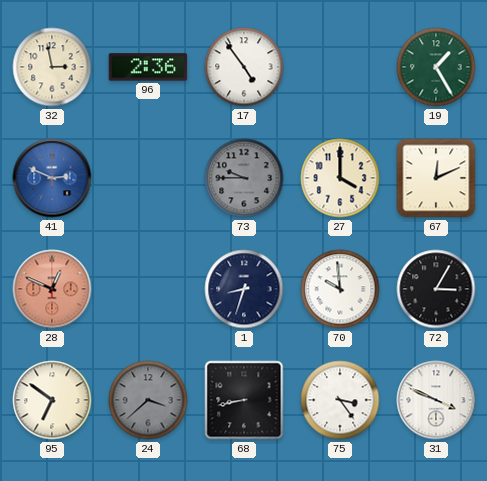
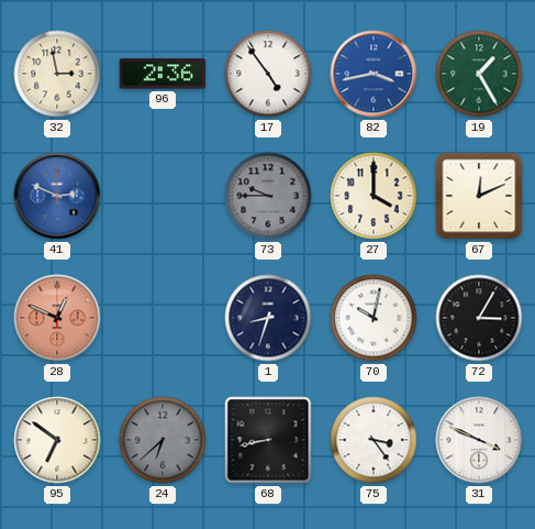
82: none -> 3:43 (374, 74)
70: 9:59 -> 10:02 (374, 318)
24: 3:38 -> 6:38 (163, 440)
